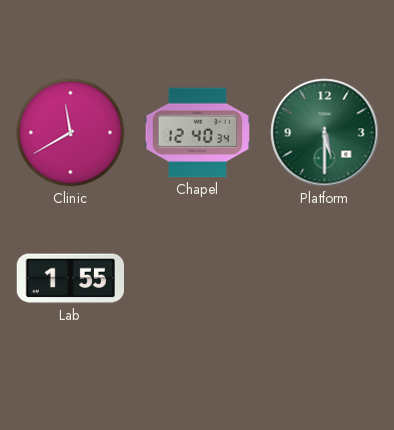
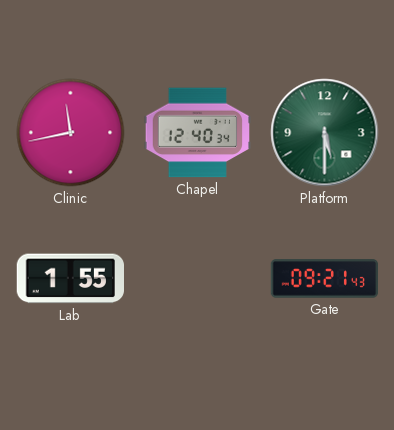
Clinic: 11:40 -> 11:43 (71, 133)
Gate: none -> 09:21 (325, 279)
